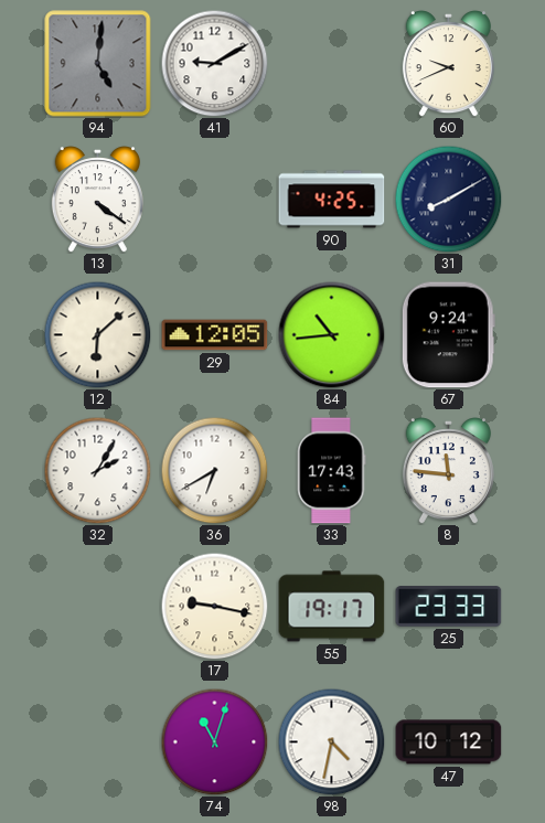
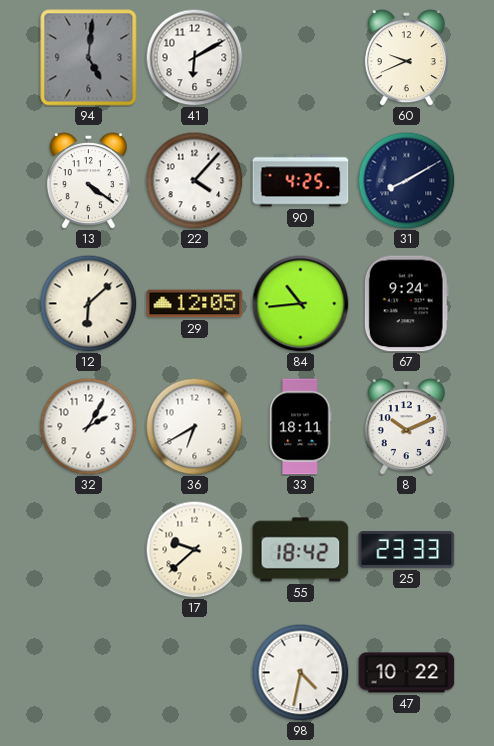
41: 9:10 -> 6:10 (194, 57)
22: none -> 4:07 (194, 180)
33: 17:43 -> 18:11 (301, 427)
8: 11:46 -> 10:11 (406, 427)
17: 9:17 -> 9:38 (194, 549)
55: 19:17 -> 18:42 (301, 550)
74: 11:03 -> none (214, 741)
47: 10:12 -> 10:22 (407, 673)
